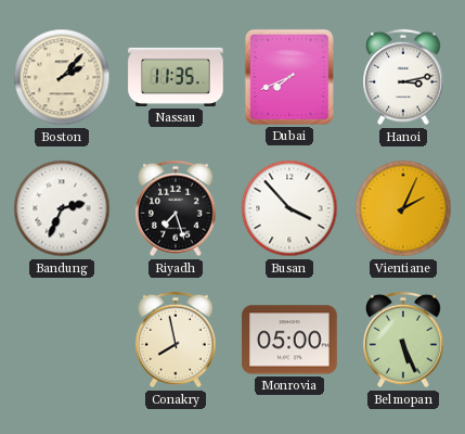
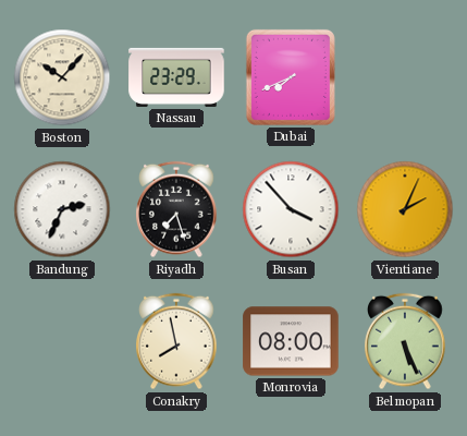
Boston: 2:07 -> 10:07 (62, 77)
Nassau: 11:35 -> 23:29 (176, 77)
Hanoi: 3:13 -> none (404, 77)
Monrovia: 05:00 -> 08:00 (291, 341)
